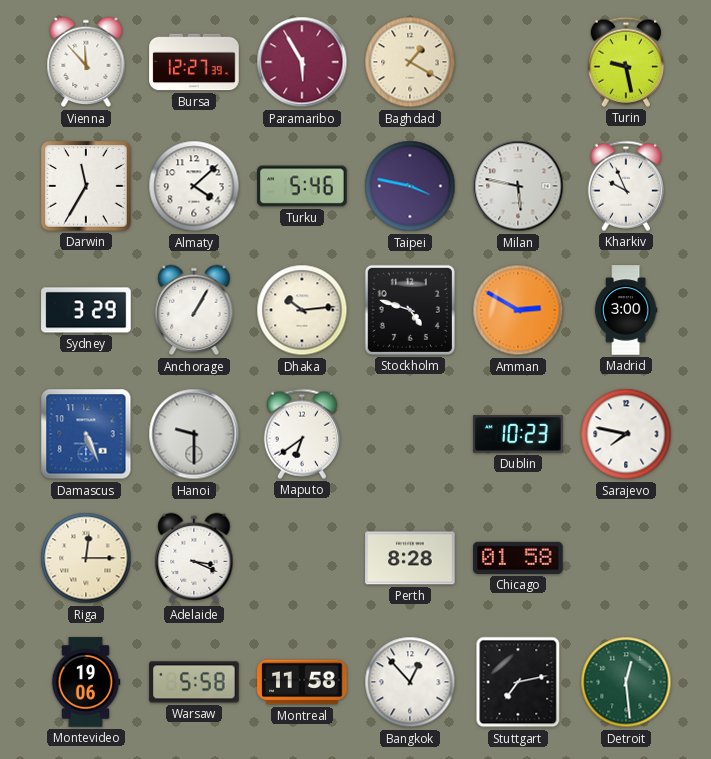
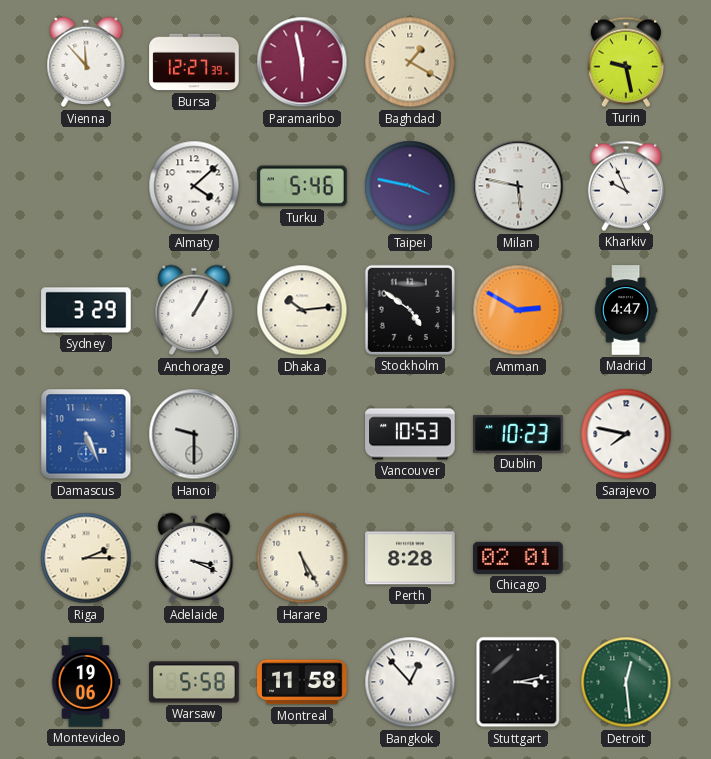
Paramaribo: 5:55 -> 5:58 (302, 62)
Darwin: 11:35 -> none (86, 186)
Stockholm: 4:48 -> 4:51 (410, 310)
Madrid: 3:00 -> 4:47 (626, 310)
Maputo: 6:39 -> none (302, 434)
Vancouver: none -> 10:53 (410, 434)
Riga: 12:15 -> 2:15 (86, 558)
Harare: none -> 5:25 (302, 558)
Chicago: 01:58 -> 02:01 (518, 558)
Stuttgart: 7:13 -> 3:13 (518, 682)
